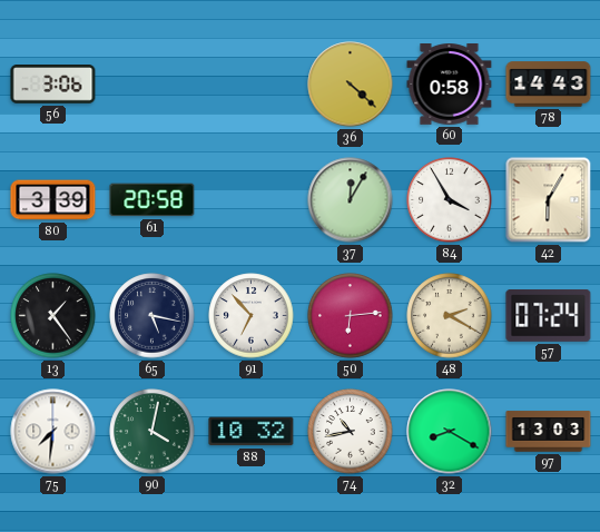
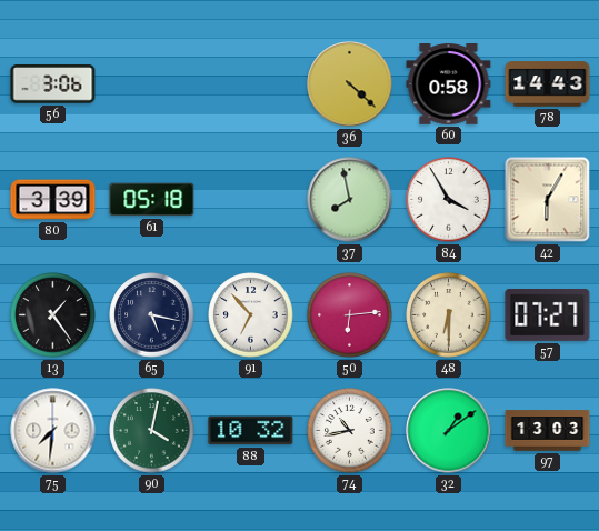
61: 20:58 -> 05:18 (152, 200)
37: 12:05 -> 7:58 (350, 200)
48: 2:20 -> 6:30 (449, 315)
57: 07:24 -> 07:27 (548, 315)
32: 8:20 -> 1:09 (449, 431)
